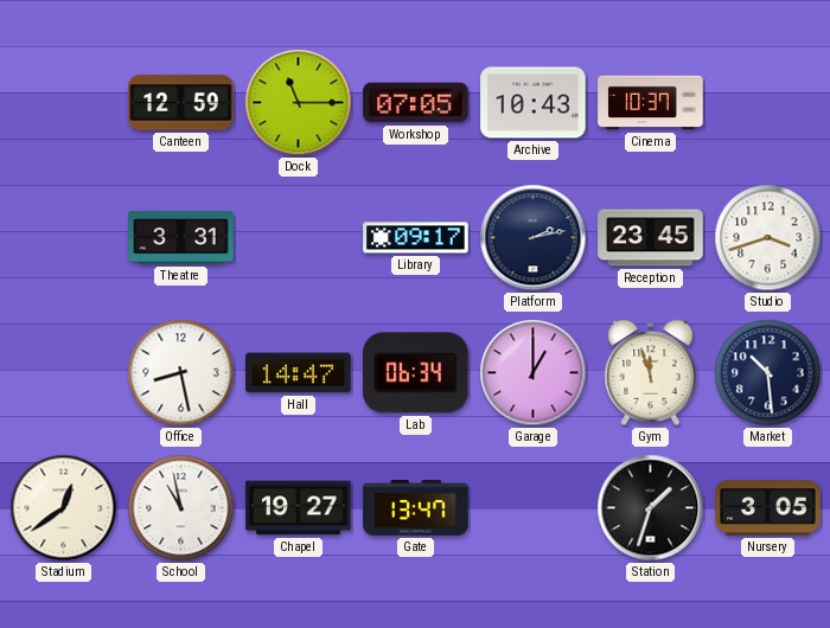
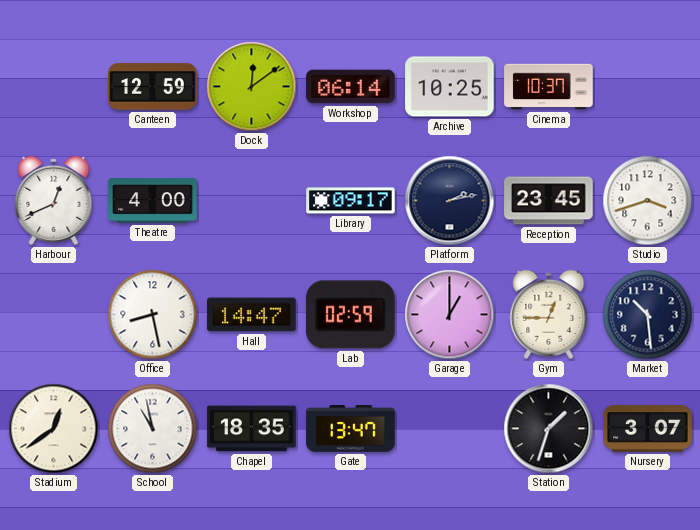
Dock: 11:15 -> 12:09 (252, 87)
Workshop: 07:05 -> 06:14 (351, 87)
Archive: 10:43 -> 10:25 (450, 87)
Harbour: none -> 12:41 (54, 200)
Theatre: 3:31 -> 4:00 (153, 201)
Lab: 06:34 -> 02:59 (351, 315)
Gym: 11:57 -> 12:45 (549, 314)
Chapel: 19:27 -> 18:35 (252, 429)
Nursery: 3:05 -> 3:07 (648, 429)
